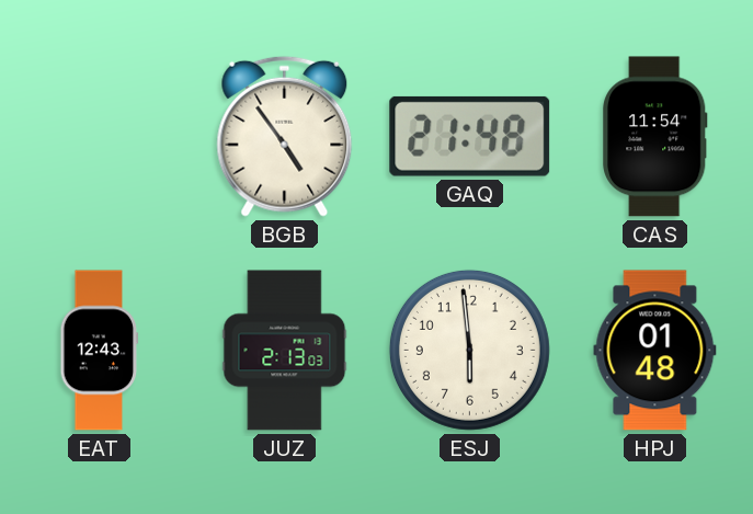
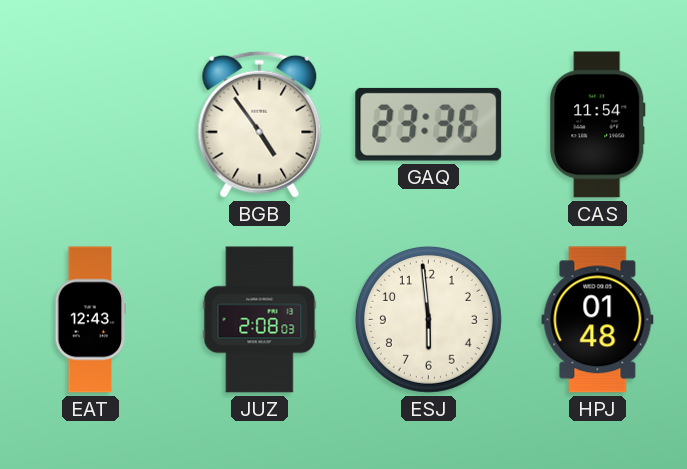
GAQ: 21:48 -> 23:36 (429, 124)
JUZ: 2:13 -> 2:08 (260, 320)
